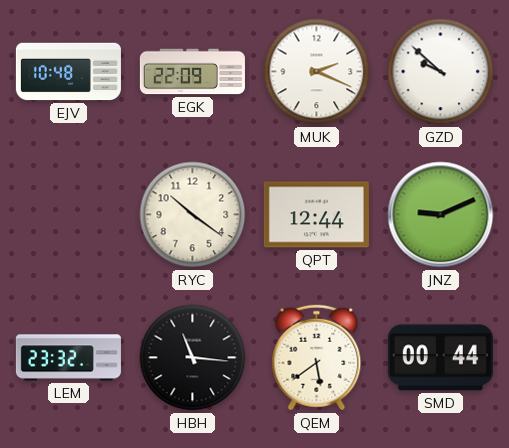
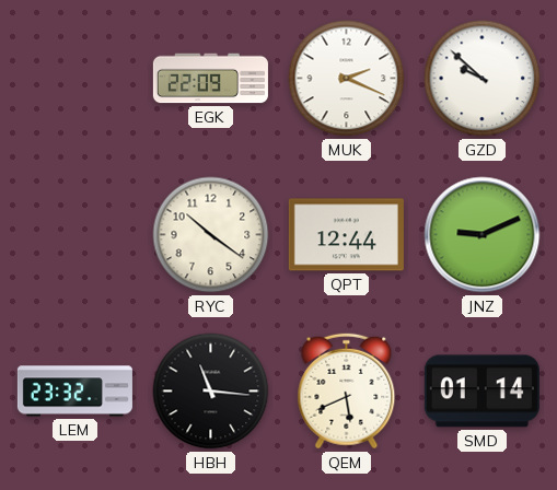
EJV: 10:48 -> none (68, 72)
QEM: 5:39 -> 5:41 (347, 392)
SMD: 00:44 -> 01:14 (481, 392)
